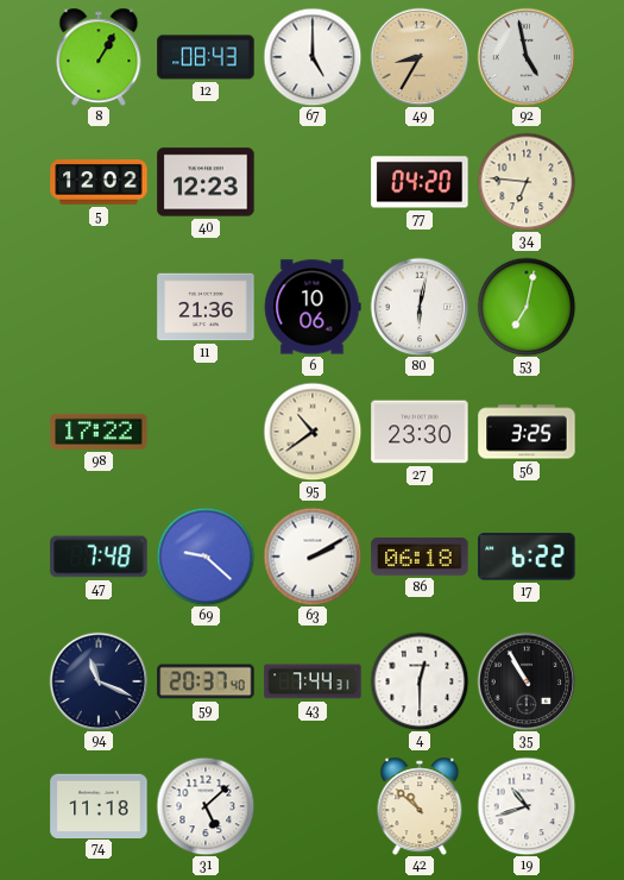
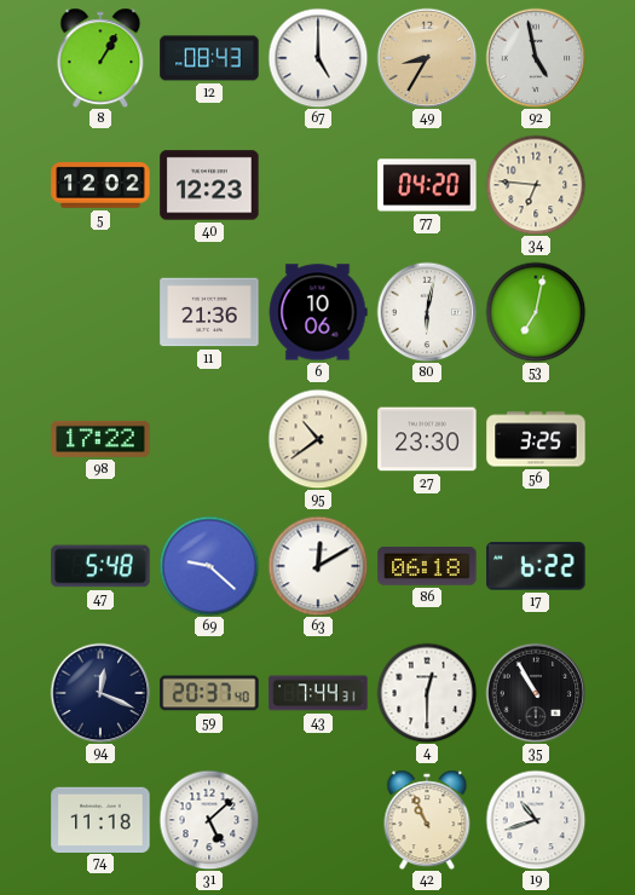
47: 7:48 -> 5:48 (100, 566)
63: 2:10 -> 12:10 (318, 566)
94: 11:19 -> 12:19 (100, 693)
42: 10:52 -> 10:56 (427, 820)
